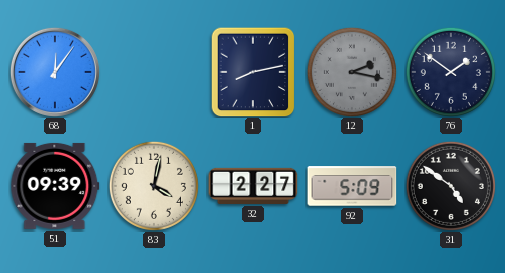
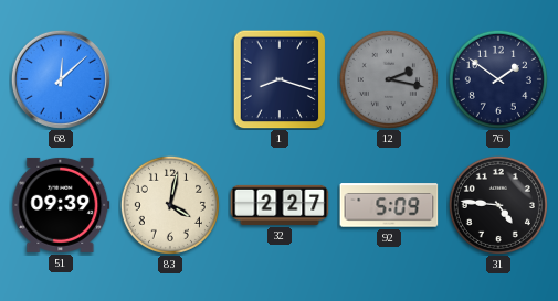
68: 12:06 -> 12:08 (61, 79)
1: 8:13 -> 8:18 (280, 79)
31: 4:51 -> 4:46 (498, 205)
